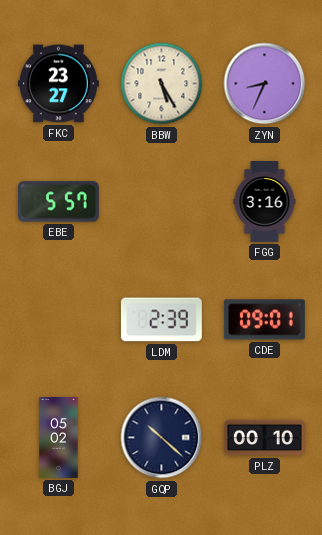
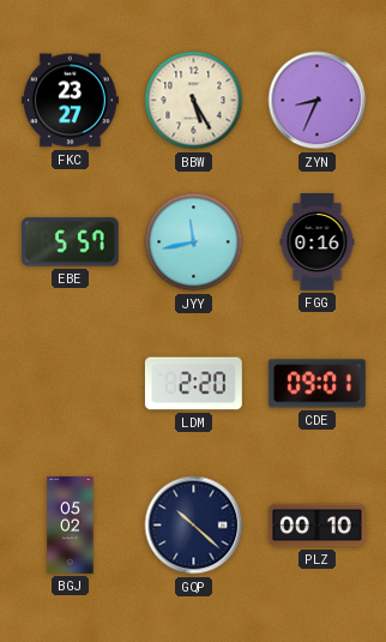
JYY: none -> 11:43 (194, 242)
FGG: 3:16 -> 0:16 (318, 242)
LDM: 2:39 -> 2:20 (193, 384)
